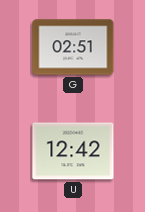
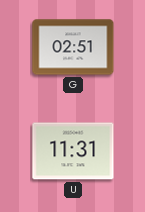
U: 12:42 -> 11:31 (73, 151)
